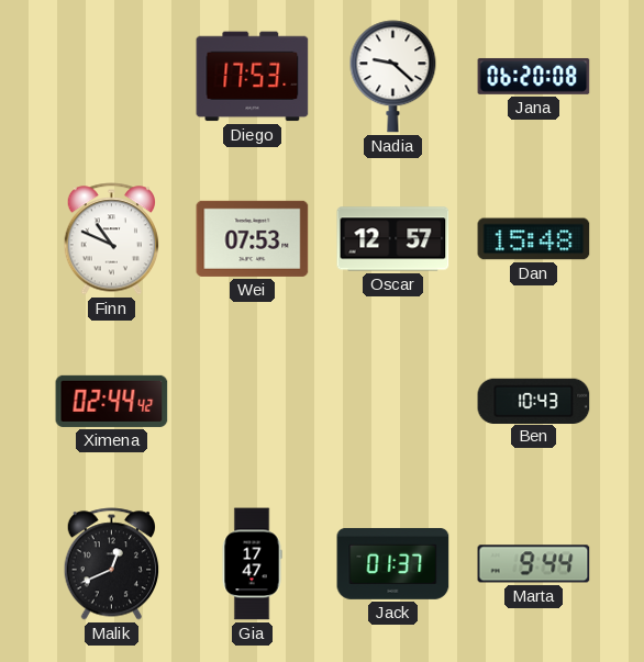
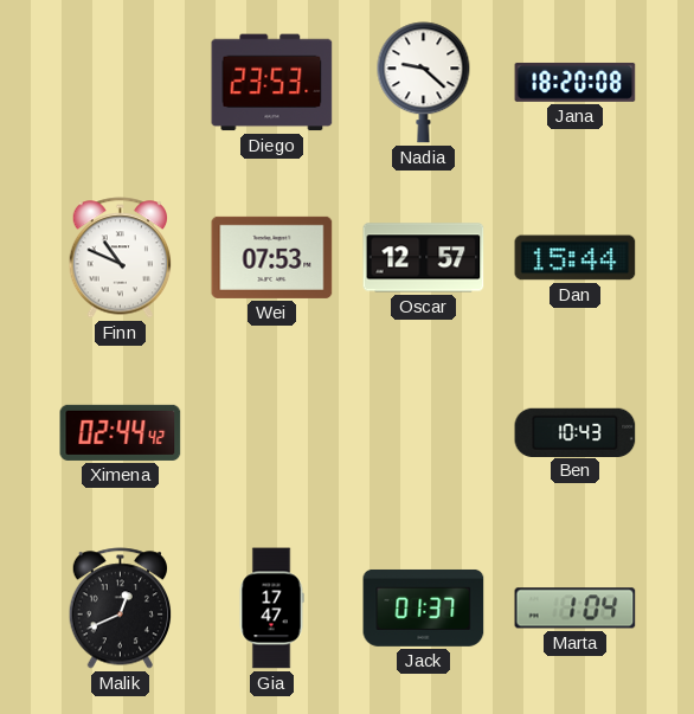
Diego: 17:53 -> 23:53 (272, 83)
Jana: 06:20 -> 18:20 (576, 82)
Dan: 15:48 -> 15:44 (576, 258)
Marta: 9:44 -> 1:04 (576, 609)
